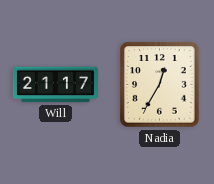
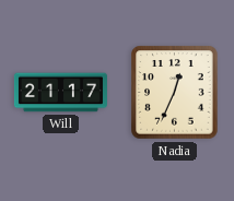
Nadia: 12:35 -> 12:34 (175, 93)
